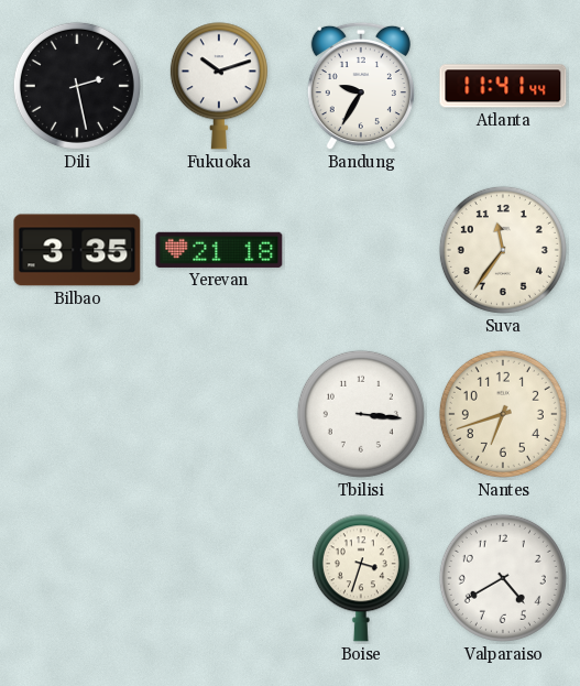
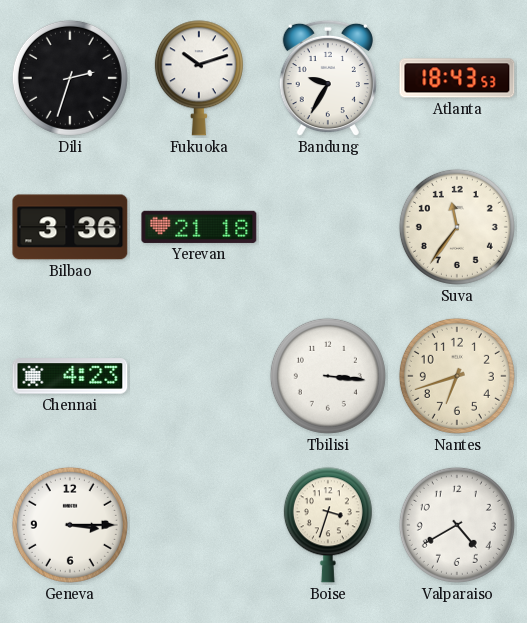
Dili: 2:28 -> 2:33 (70, 78)
Atlanta: 11:41 -> 18:43 (457, 78)
Bilbao: 3:35 -> 3:36 (70, 227)
Chennai: none -> 4:23 (70, 376)
Geneva: none -> 3:15 (70, 525)
